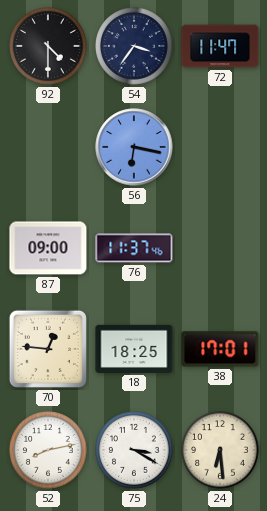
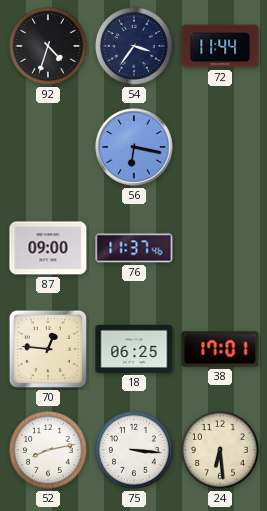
92: 4:30 -> 4:33 (49, 47)
72: 11:47 -> 11:44 (220, 46)
18: 18:25 -> 06:25 (134, 349)
75: 3:20 -> 3:16 (135, 451)
